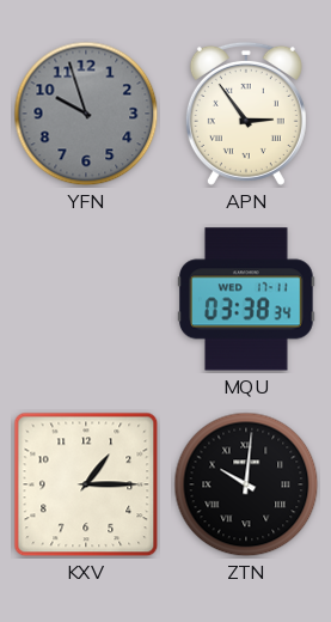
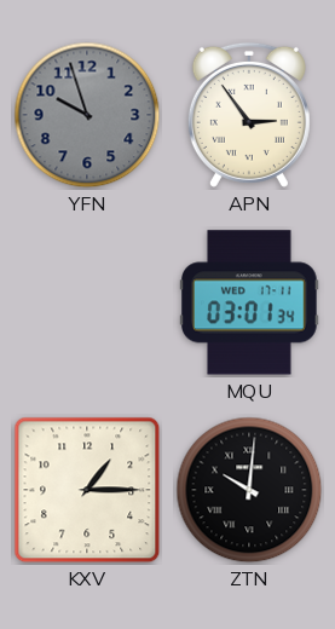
MQU: 03:38 -> 03:01 (249, 302)
